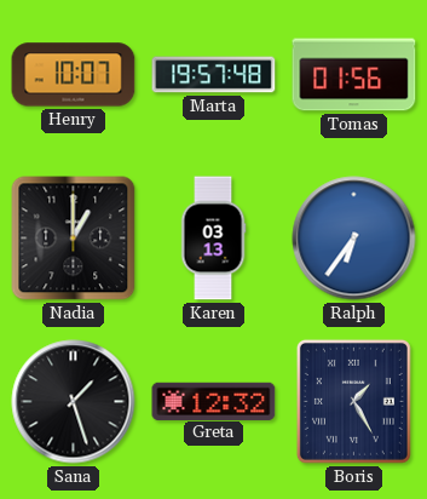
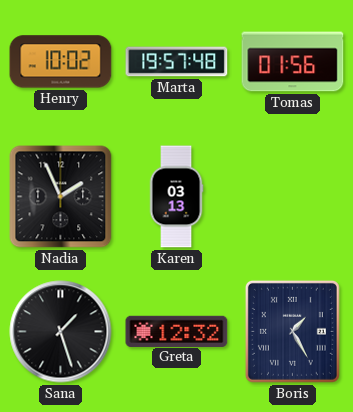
Henry: 10:07 -> 10:02 (61, 62)
Nadia: 1:00 -> 1:56 (61, 197)
Ralph: 6:36 -> none (354, 239)
